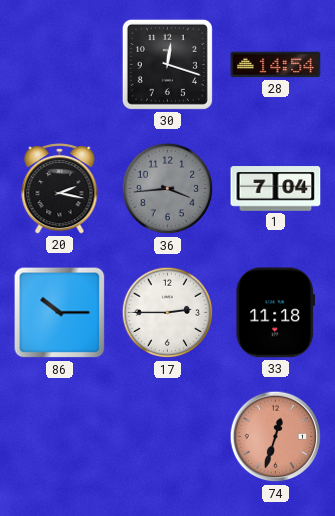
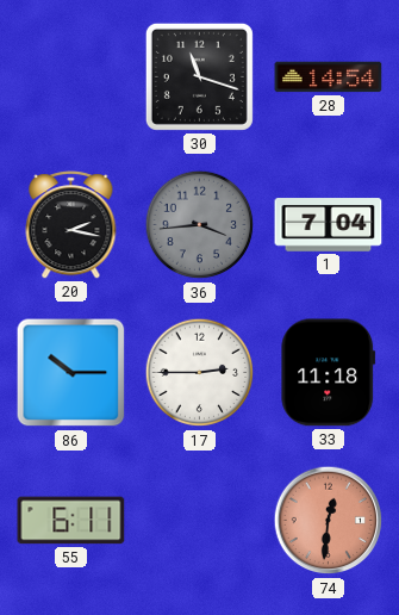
30: 12:18 -> 11:18 (199, 76)
55: none -> 6:11 (71, 521)
74: 12:33 -> 12:31 (329, 521)
